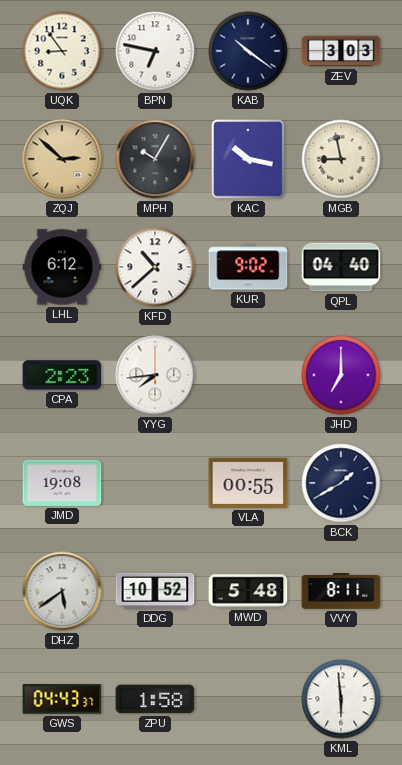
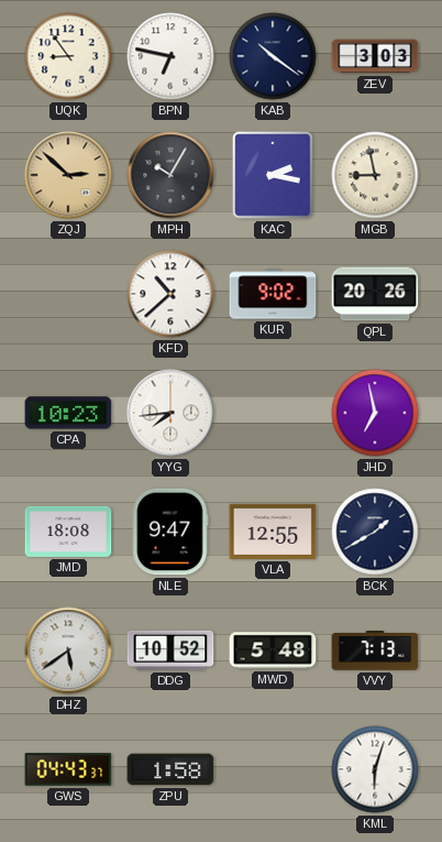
KAC: 10:17 -> 2:17 (273, 175)
LHL: 6:12 -> none (62, 267)
QPL: 04:40 -> 20:26 (375, 294)
CPA: 2:23 -> 10:23 (68, 413)
JHD: 7:00 -> 6:58 (375, 413)
JMD: 19:08 -> 18:08 (68, 532)
NLE: none -> 9:47 (170, 532)
VLA: 00:55 -> 12:55 (273, 532)
VVY: 8:11 -> 7:13 (375, 652)
KML: 5:59 -> 6:03 (375, 769)
